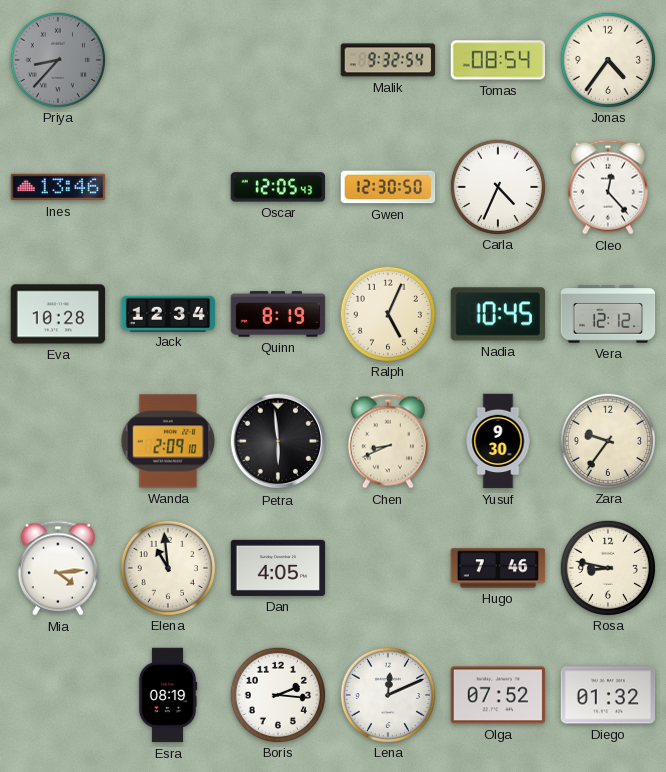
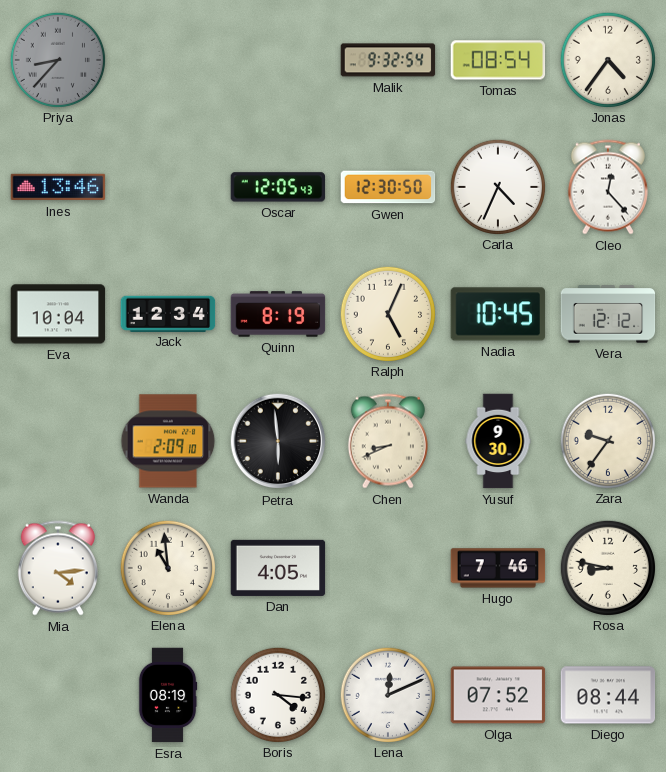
Eva: 10:28 -> 10:04 (58, 314)
Boris: 2:16 -> 4:16 (277, 694)
Diego: 01:32 -> 08:44 (608, 695)
